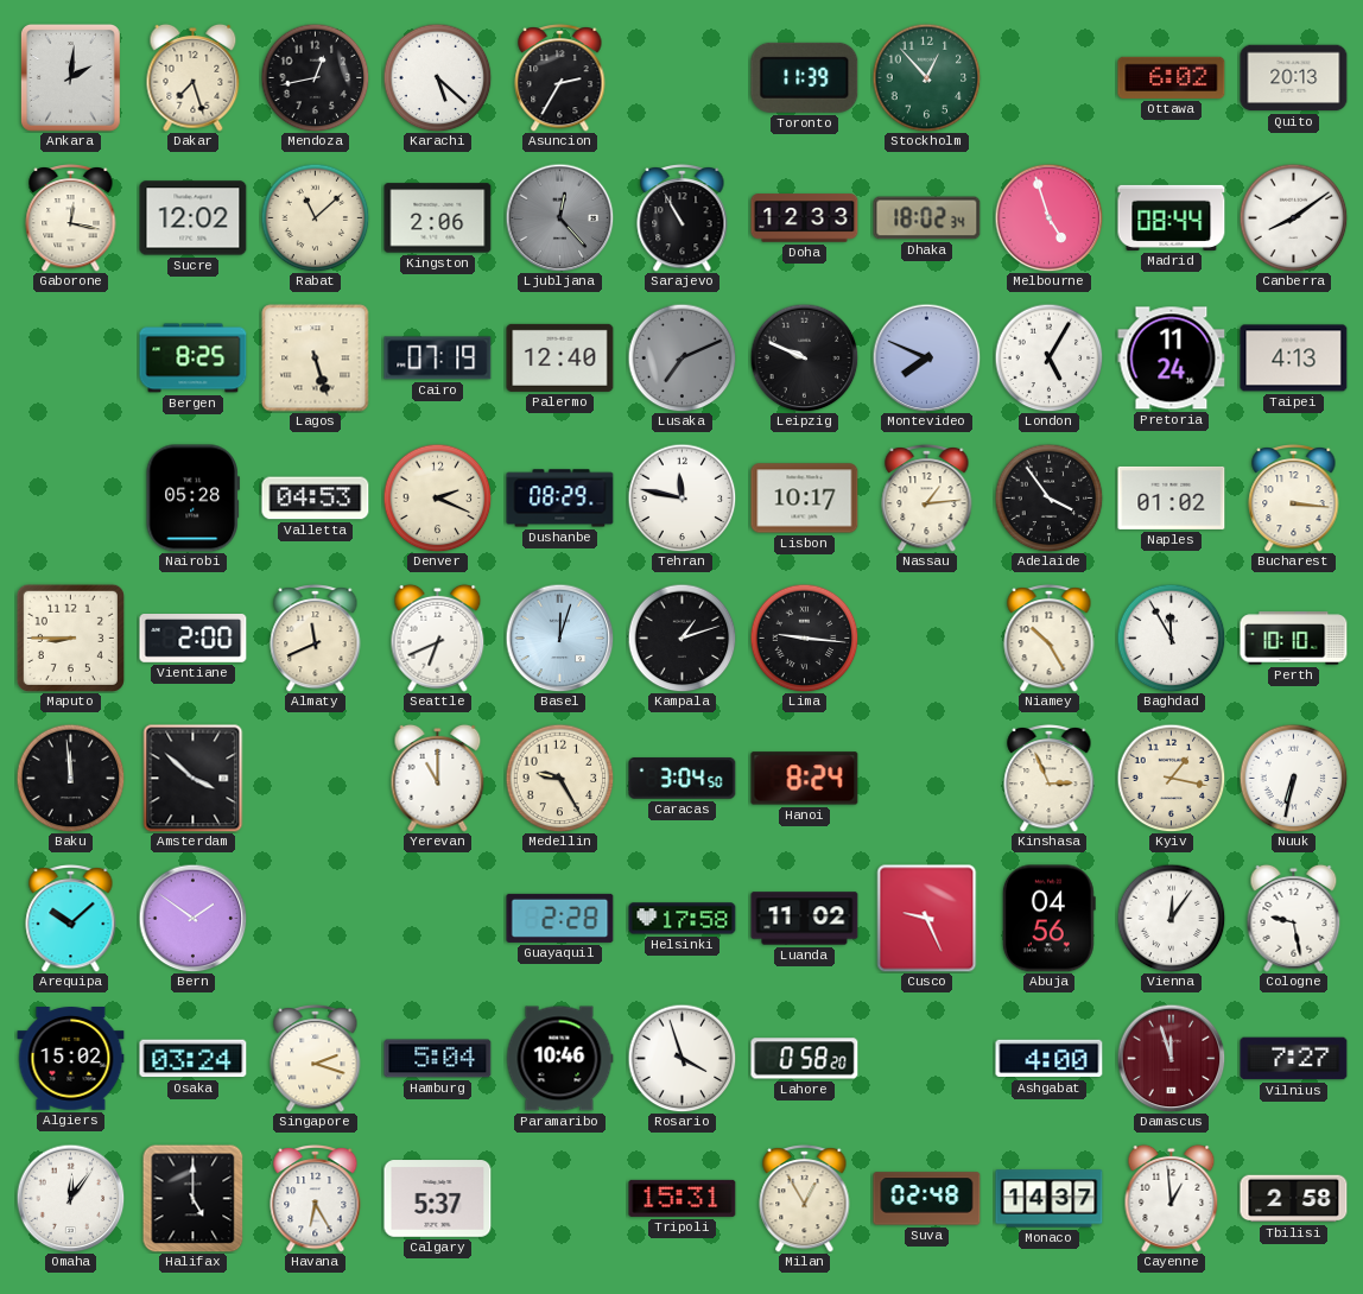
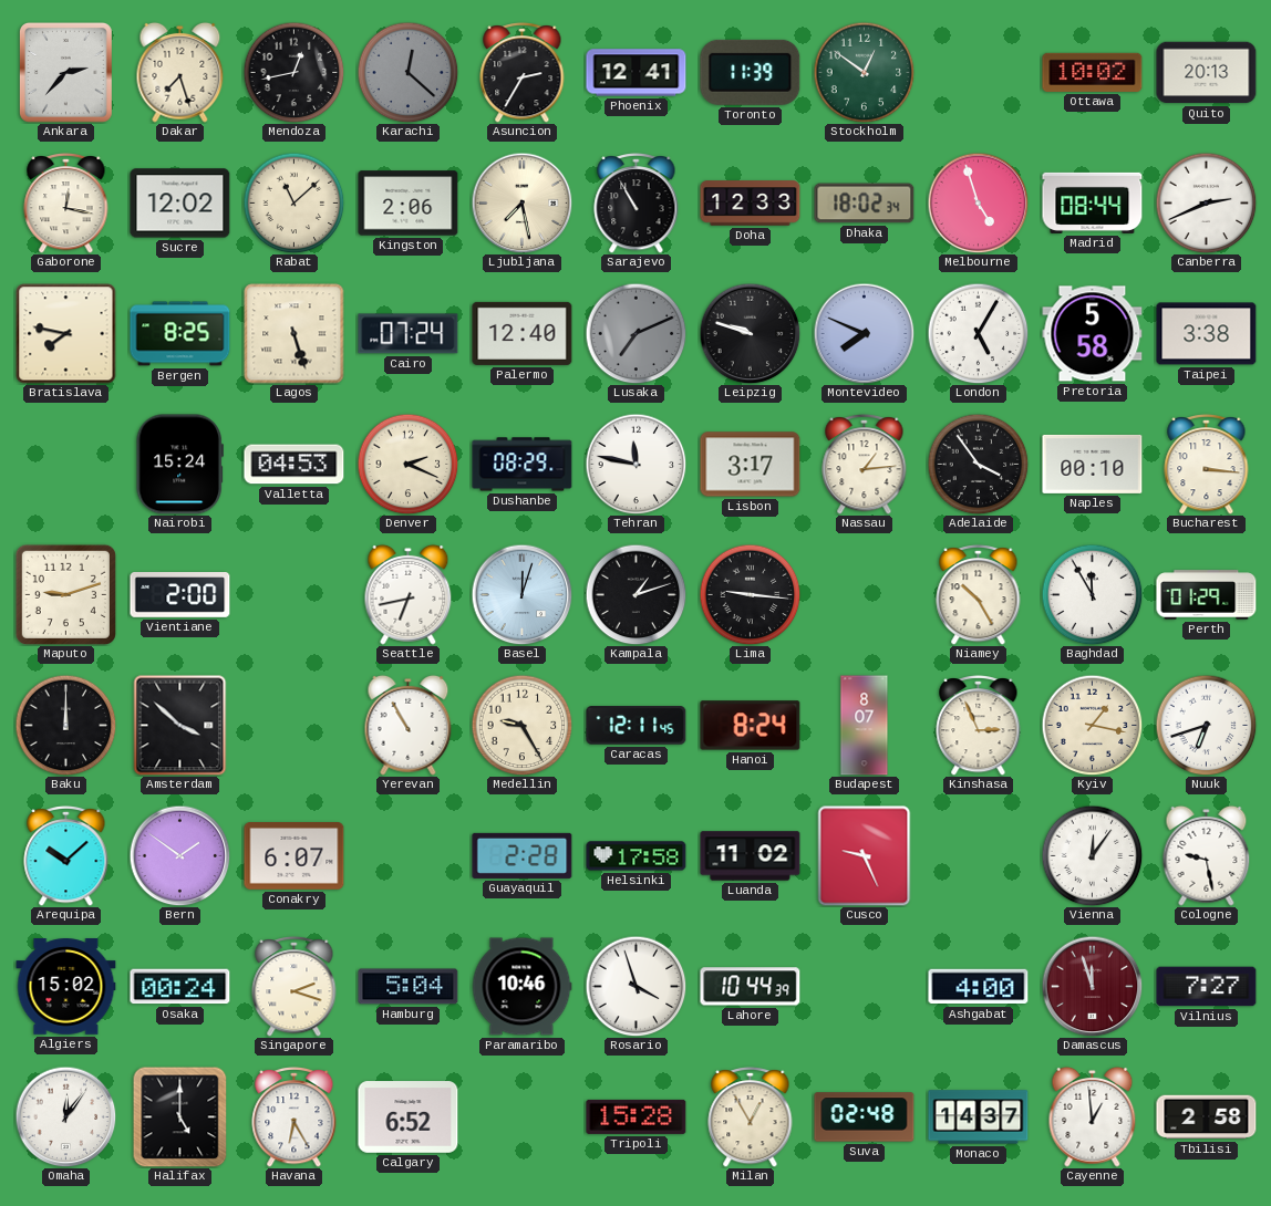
Ankara: 2:01 -> 2:37 (65, 73)
Karachi: 5:22 -> 12:22 (407, 72)
Karachi dial: white -> grey (407, 72)
Phoenix: none -> 12:41 (637, 73)
Stockholm: 12:53 -> 12:51 (864, 72)
Ottawa: 6:02 -> 10:02 (1093, 72)
Ljubljana: 12:23 -> 7:28 (521, 202)
Ljubljana dial: grey -> cream (521, 202)
Canberra: 8:09 -> 2:41 (1206, 202)
Bratislava: none -> 7:47 (66, 334)
Cairo: 07:19 -> 07:24 (409, 334)
Leipzig: 9:49 -> 9:48 (750, 333)
Pretoria: 11:24 -> 5:58 (1093, 334)
Taipei: 4:13 -> 3:38 (1207, 334)
Nairobi: 05:28 -> 15:24 (179, 465)
Lisbon: 10:17 -> 3:17 (751, 465)
Naples: 01:02 -> 00:10 (1093, 464)
Maputo: 8:45 -> 9:12 (65, 594)
Almaty: 11:41 -> none (316, 638)
Seattle: 6:41 -> 6:43 (409, 594)
Perth: 10:10 -> 01:29 (1207, 595)
Baku: 11:59 -> 12:00 (65, 725)
Yerevan: 11:00 -> 10:55 (409, 725)
Caracas: 3:04 -> 12:11 (637, 726)
Budapest: none -> 8:07 (865, 726)
Nuuk: 6:32 -> 6:42 (1206, 725)
Conakry: none -> 6:07 (294, 856)
Abuja: 04:56 -> none (1048, 919)
Osaka: 03:24 -> 00:24 (180, 987)
Lahore: 0:58 -> 10:44 (751, 987)
Calgary: 5:37 -> 6:52 (409, 1117)
Tripoli: 15:31 -> 15:28 (637, 1116)
